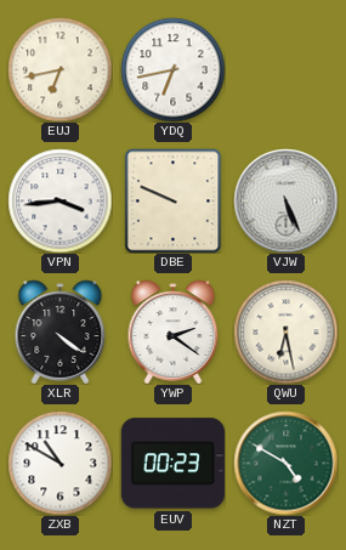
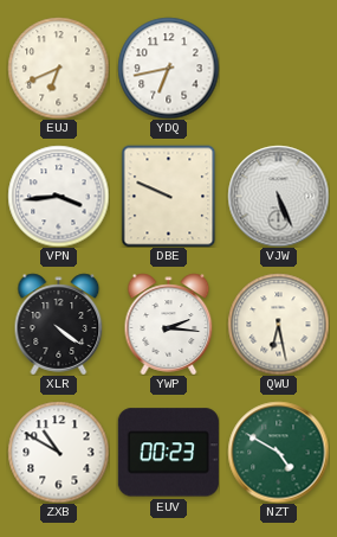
EUJ: 6:43 -> 6:41 (58, 68)
YWP: 2:21 -> 2:16 (169, 324)
